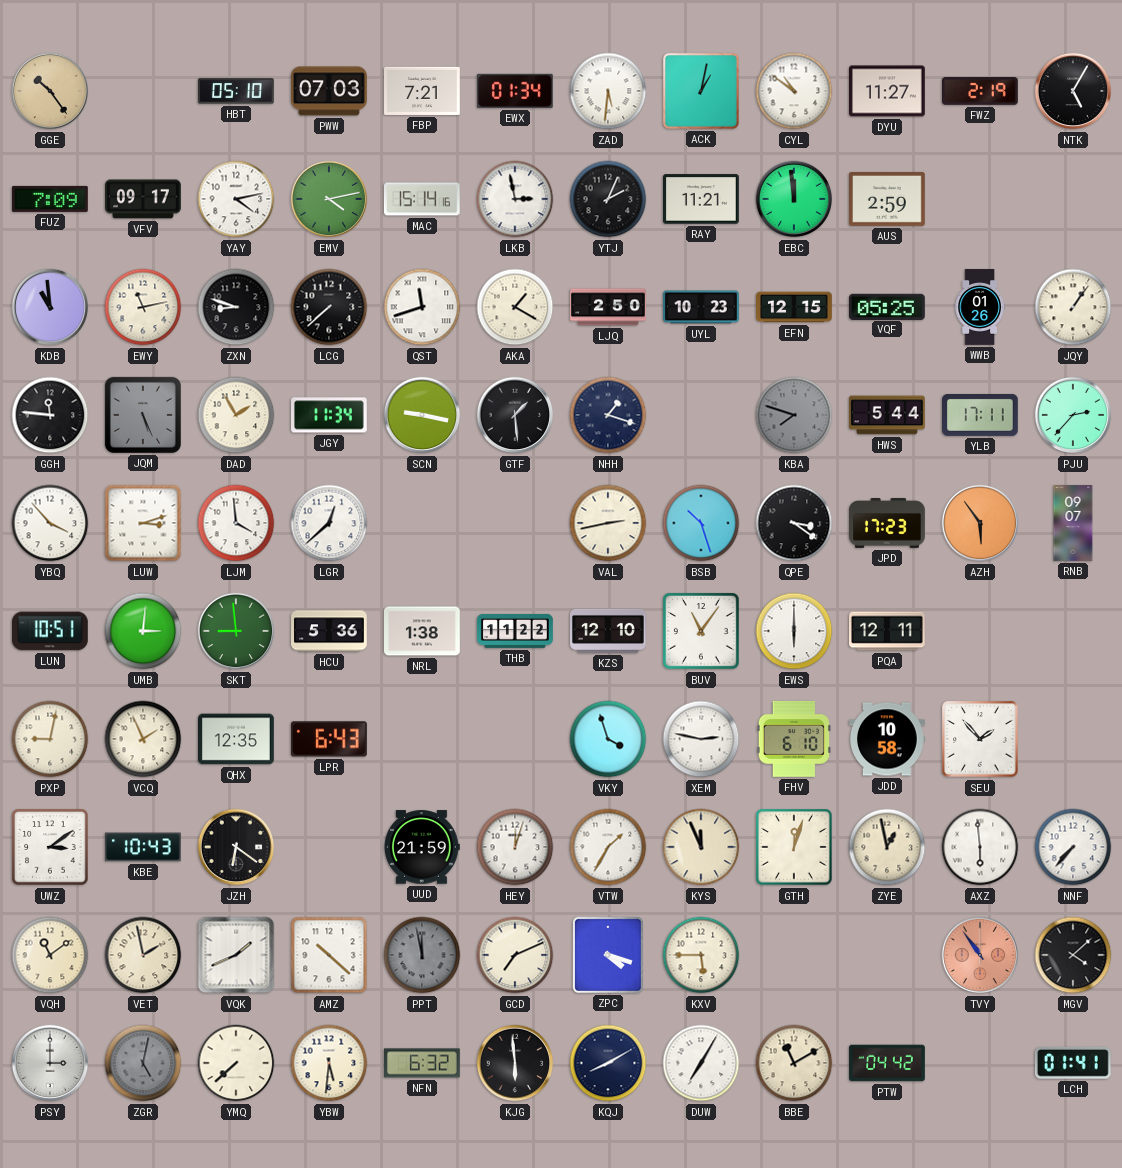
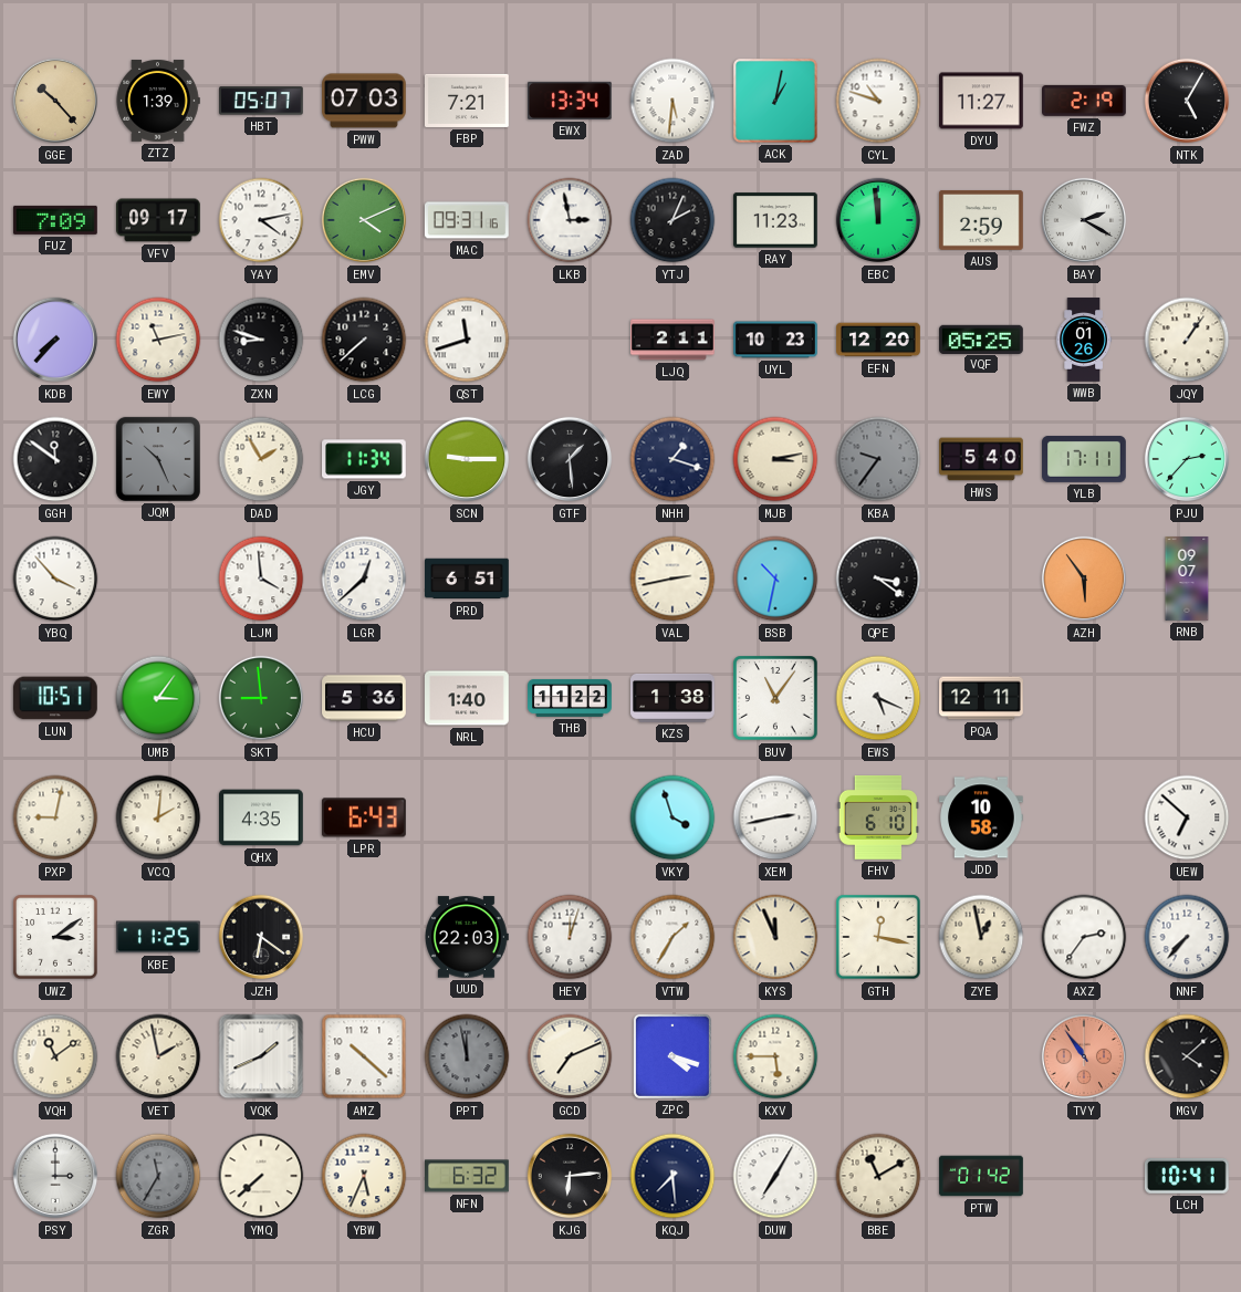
GGE: 10:24 -> 10:23 (55, 101)
ZTZ: none -> 1:39 (158, 101)
HBT: 05:10 -> 05:07 (262, 101)
EWX: 01:34 -> 13:34 (570, 101)
CYL: 10:51 -> 10:48 (878, 101)
EMV: 4:13 -> 4:11 (364, 220)
MAC: 15:14 -> 09:31 (467, 220)
RAY: 11:21 -> 11:23 (776, 220)
BAY: none -> 2:20 (1084, 220)
KDB: 10:59 -> 7:37 (55, 340)
AKA: 1:20 -> none (515, 307)
LJQ: 2:50 -> 2:11 (672, 340)
EFN: 12:15 -> 12:20 (878, 340)
GGH: 11:46 -> 11:51 (55, 459)
JQM: 5:26 -> 10:26 (158, 459)
SCN: 9:17 -> 9:15 (467, 459)
MJB: none -> 3:13 (775, 459)
KBA: 7:48 -> 9:36 (878, 459)
HWS: 5:44 -> 5:40 (982, 459)
LUW: 3:12 -> none (143, 523)
PRD: none -> 6:51 (468, 579)
BSB: 10:27 -> 10:32 (775, 579)
JPD: 17:23 -> none (888, 524)
UMB: 3:01 -> 3:06 (158, 698)
NRL: 1:38 -> 1:40 (468, 698)
KZS: 12:10 -> 1:38 (674, 698)
EWS: 6:00 -> 5:19 (878, 698)
VCQ: 1:56 -> 2:01 (158, 817)
QHX: 12:35 -> 4:35 (262, 817)
XEM: 2:47 -> 2:43 (775, 817)
SEU: 1:53 -> none (980, 739)
UEW: none -> 6:52 (1187, 817)
KBE: 10:43 -> 11:25 (158, 937)
UUD: 21:59 -> 22:03 (467, 937)
GTH: 12:03 -> 12:17 (878, 937)
AXZ: 5:59 -> 2:36 (1084, 937)
ZGR: 5:02 -> 11:35 (158, 1176)
YBW: 5:31 -> 5:34 (364, 1176)
KJG: 5:59 -> 6:14 (570, 1176)
KQJ: 8:10 -> 7:29 (672, 1176)
PTW: 04:42 -> 01:42 (981, 1176)
LCH: 01:41 -> 10:41 (1187, 1176)
